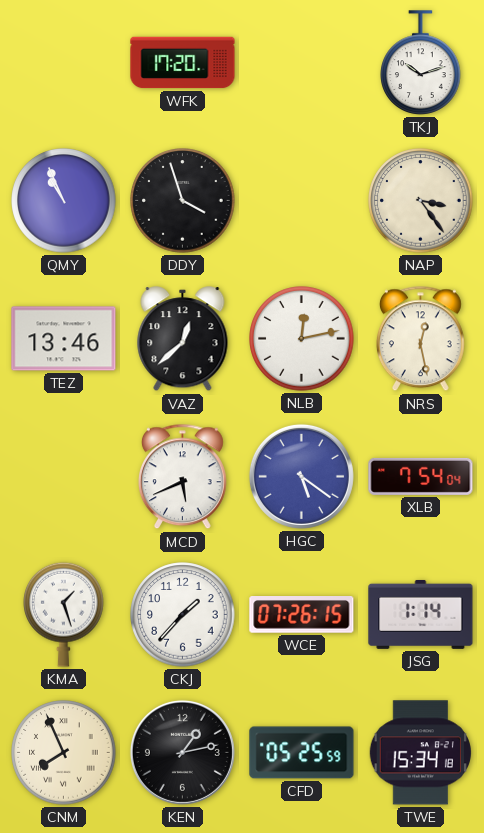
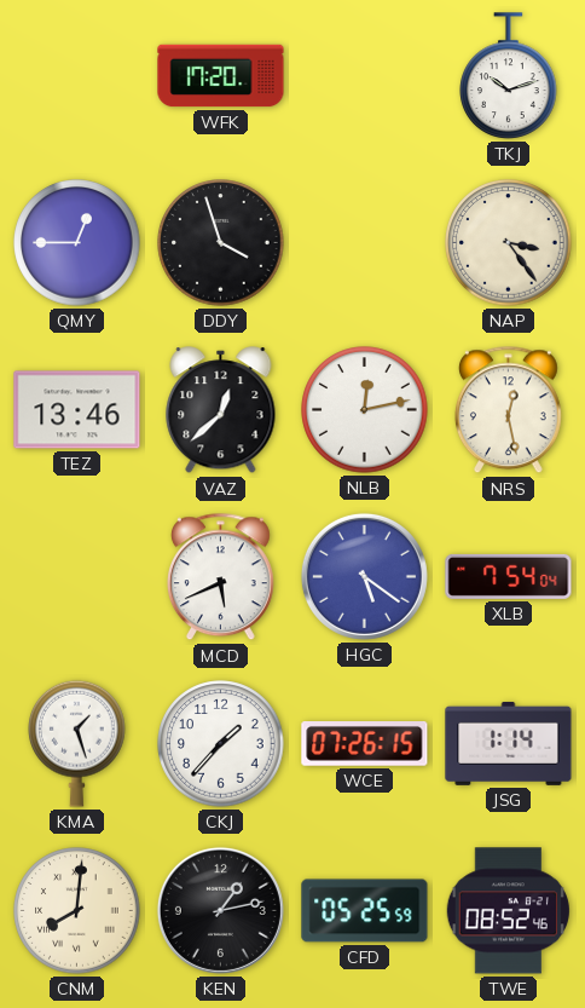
QMY: 10:56 -> 12:45 (77, 243)
CNM: 7:56 -> 8:01 (77, 911)
TWE: 15:34 -> 08:52 (508, 911)
